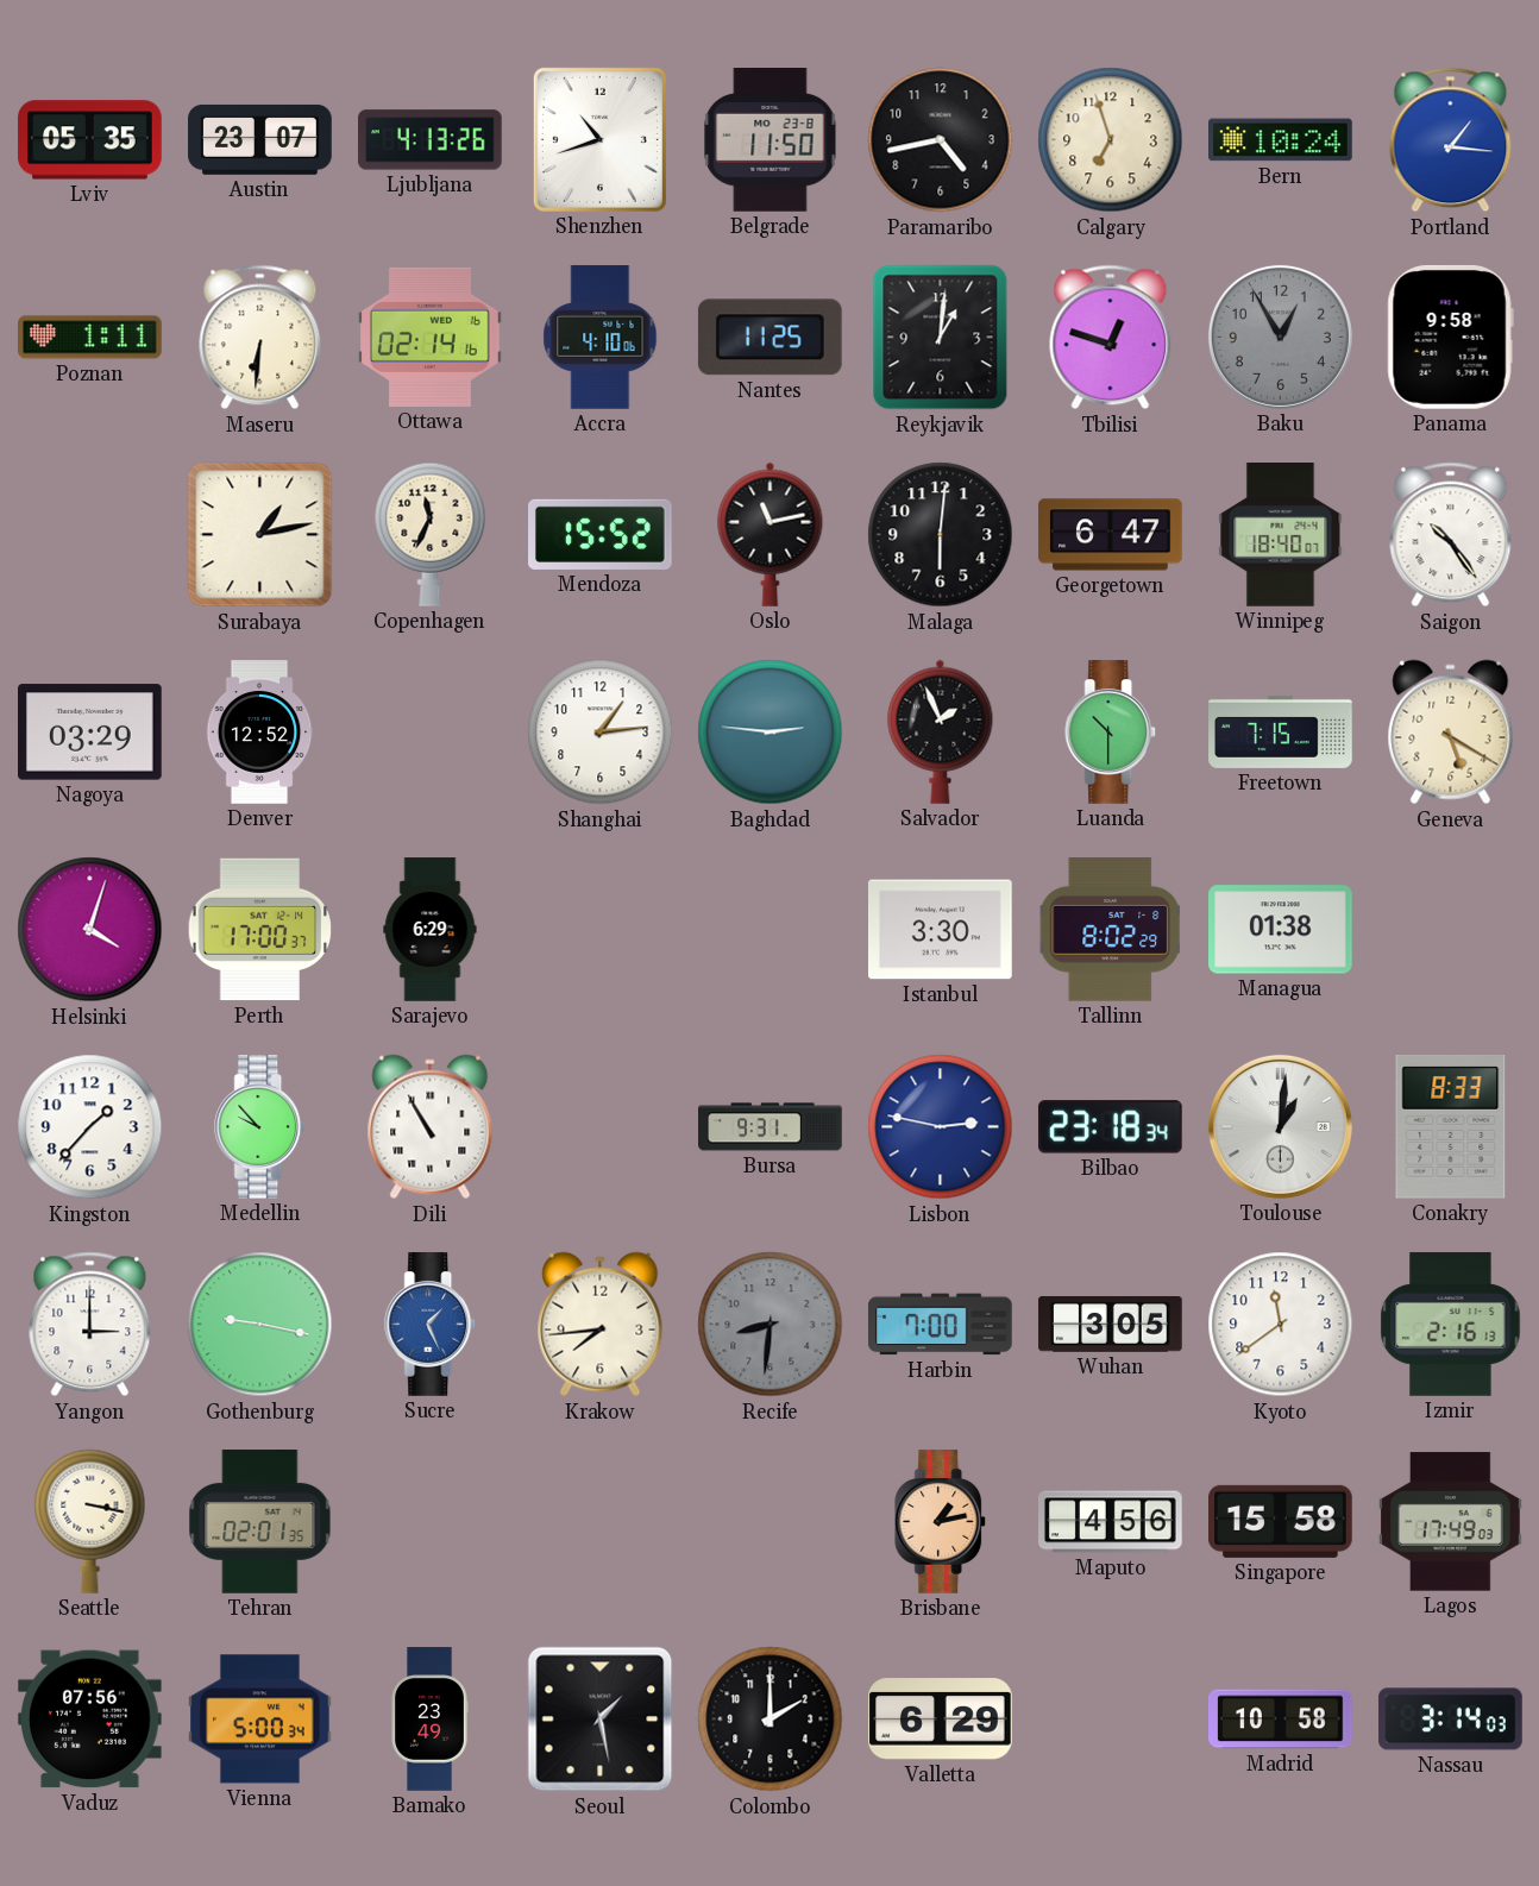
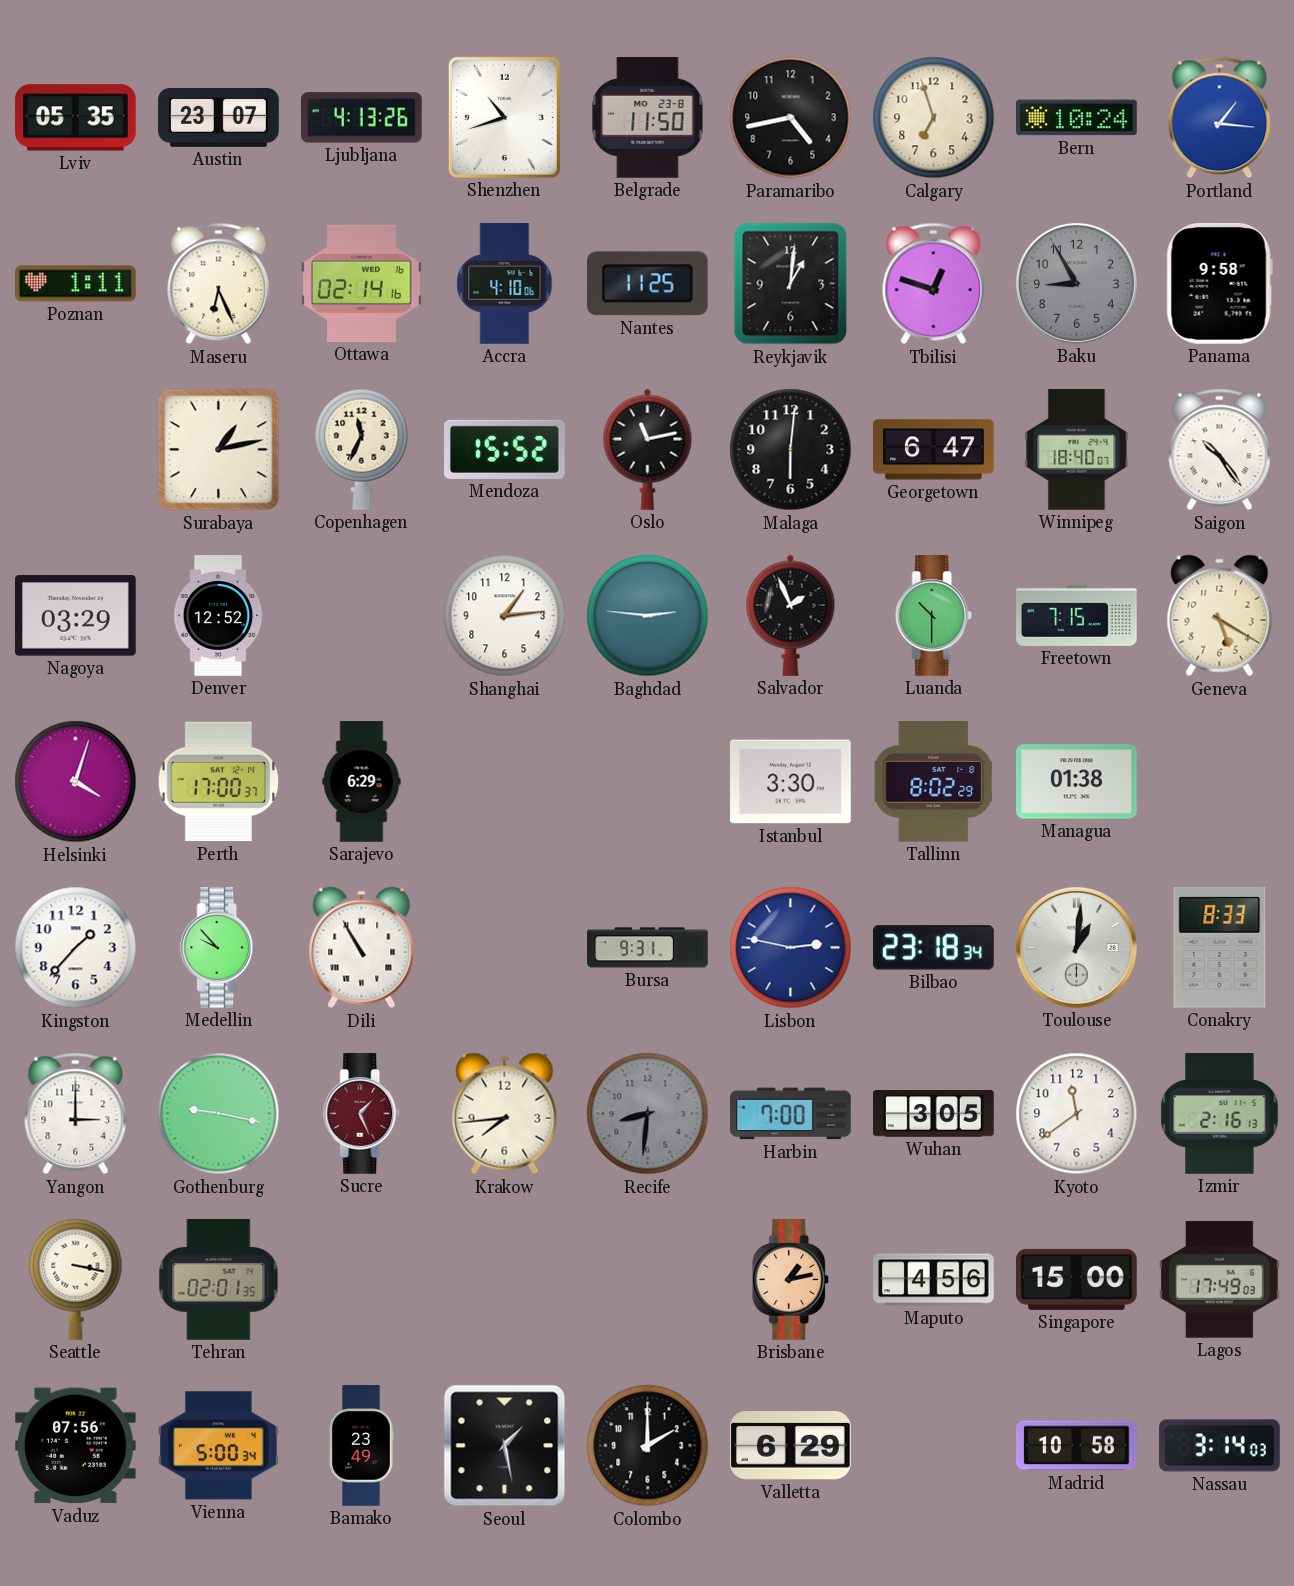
Maseru: 6:31 -> 6:26 (219, 284)
Baku: 12:55 -> 8:55 (1076, 283)
Sucre dial: blue -> burgundy (362, 1114)
Singapore: 15:58 -> 15:00 (1077, 1279)
